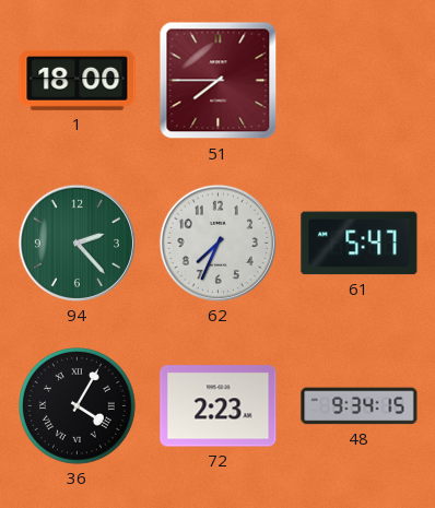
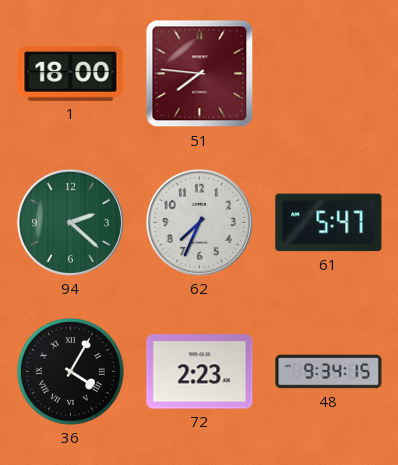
51: 7:45 -> 7:46 (200, 74)
94: 2:23 -> 2:22 (70, 222)
